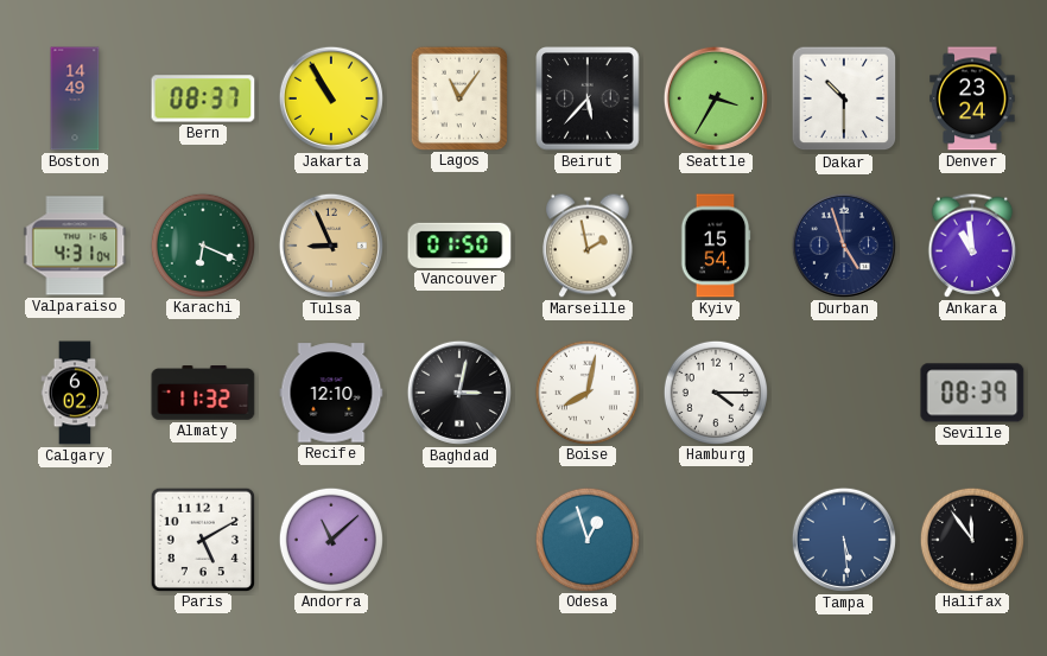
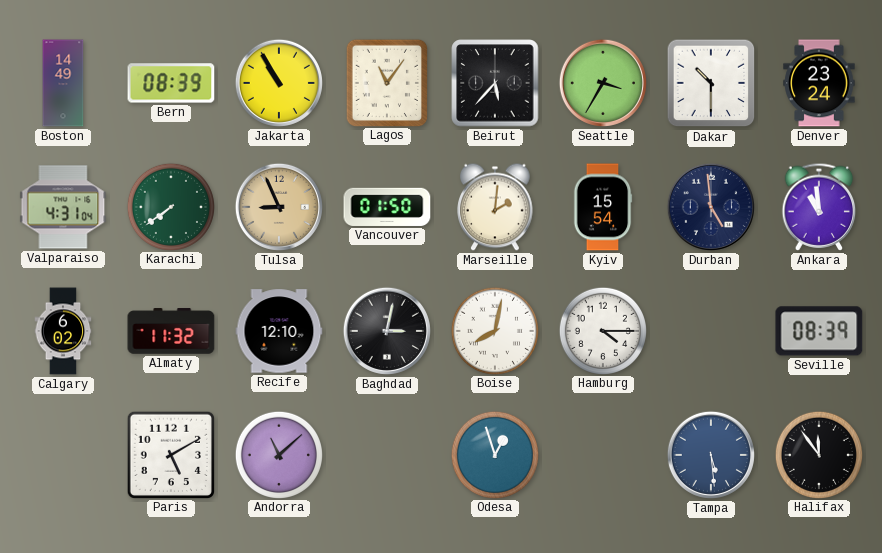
Bern: 08:37 -> 08:39 (171, 83)
Karachi: 6:19 -> 7:39 (170, 206)
Marseille: 1:58 -> 2:01 (495, 207)
Durban: 4:57 -> 4:59 (711, 207)
